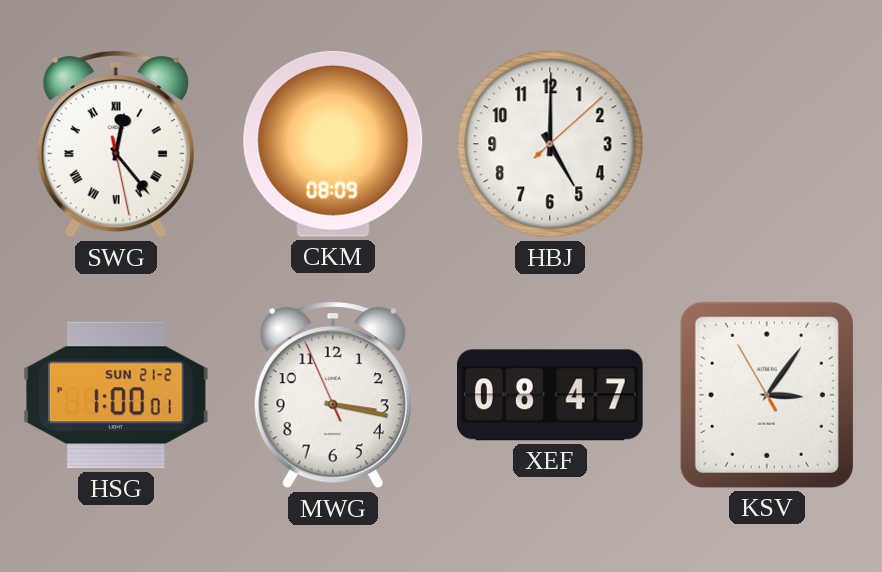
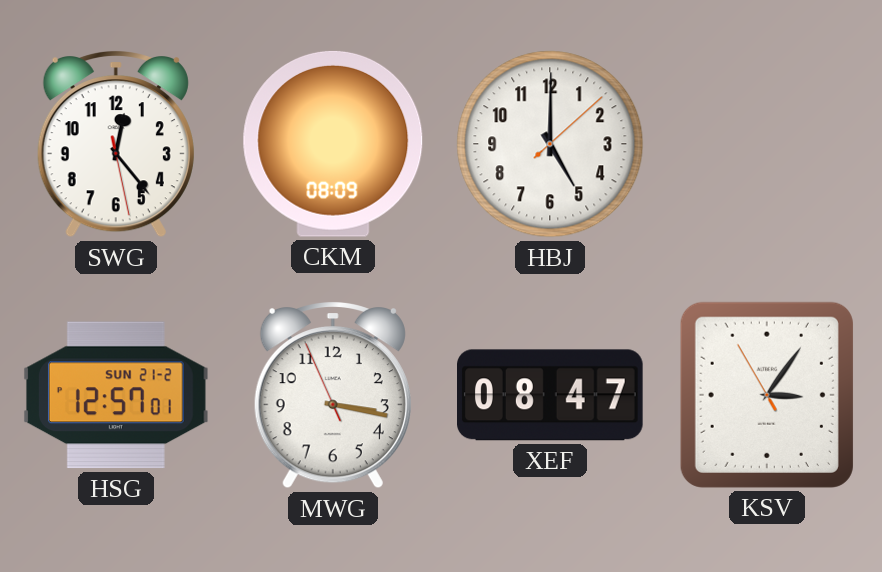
SWG numerals: Roman -> Arabic (116, 145)
HSG: 1:00 -> 12:57 (116, 395)
